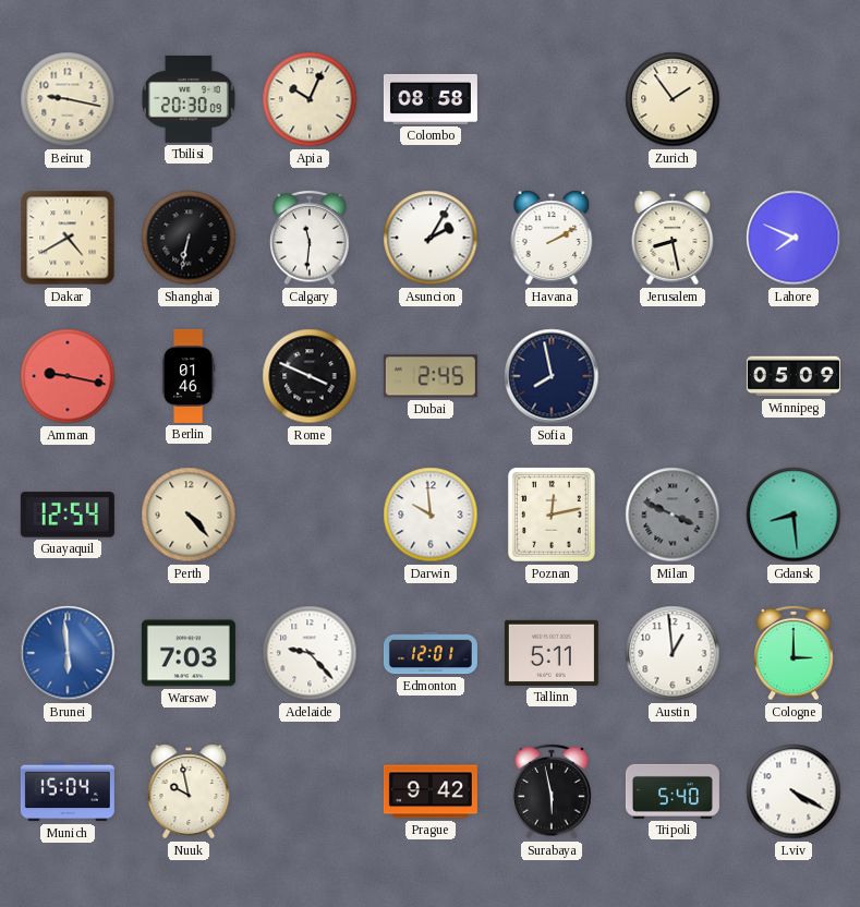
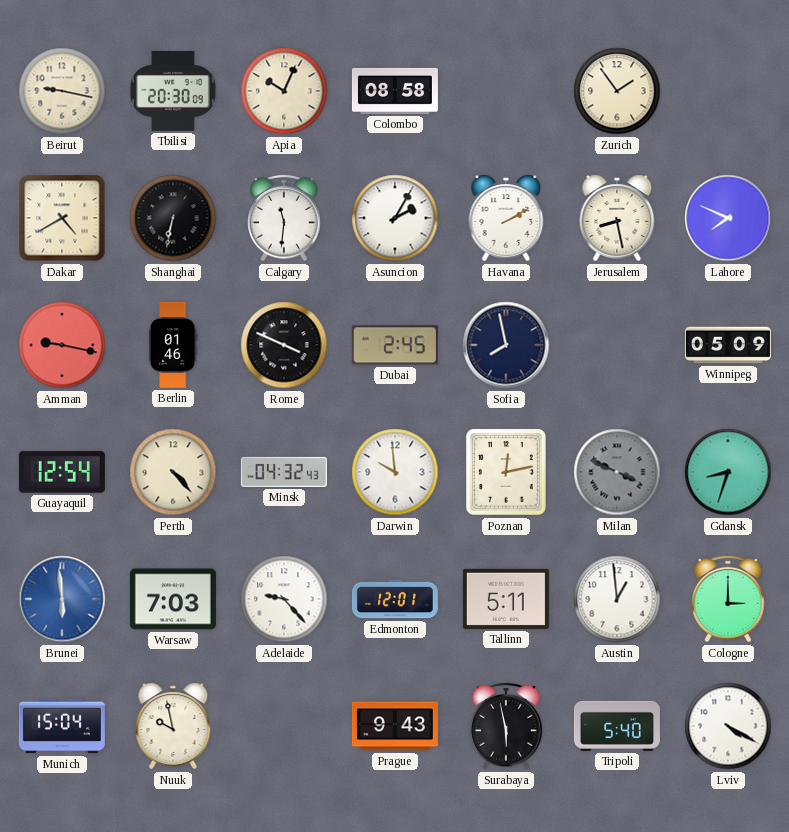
Minsk: none -> 04:32 (284, 472)
Gdansk: 8:29 -> 8:33 (728, 472)
Prague: 9:42 -> 9:43 (395, 726)
